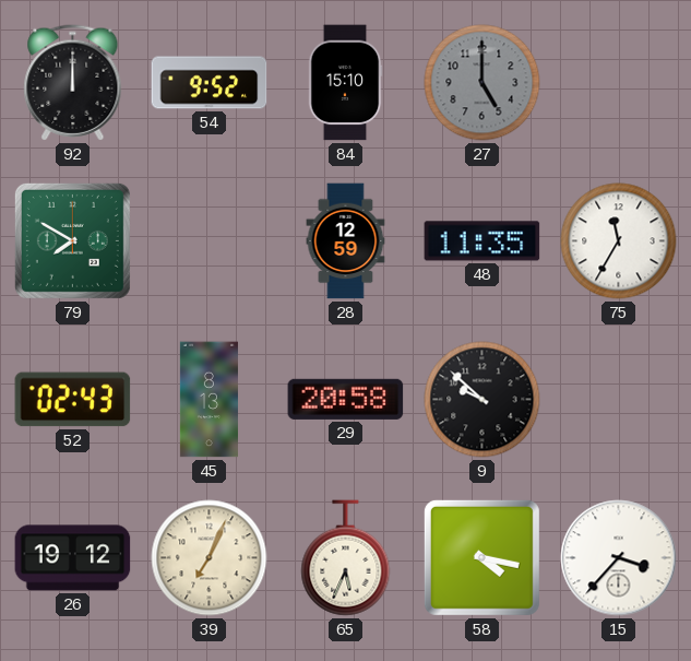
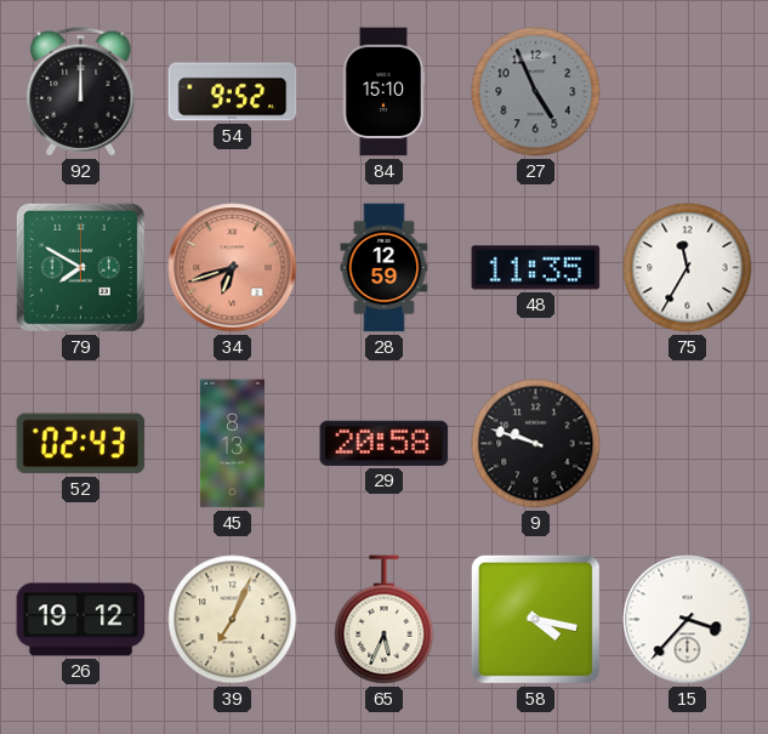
27: 5:00 -> 4:56 (536, 92)
34: none -> 6:42 (233, 268)
9: 9:52 -> 9:48 (536, 444)
